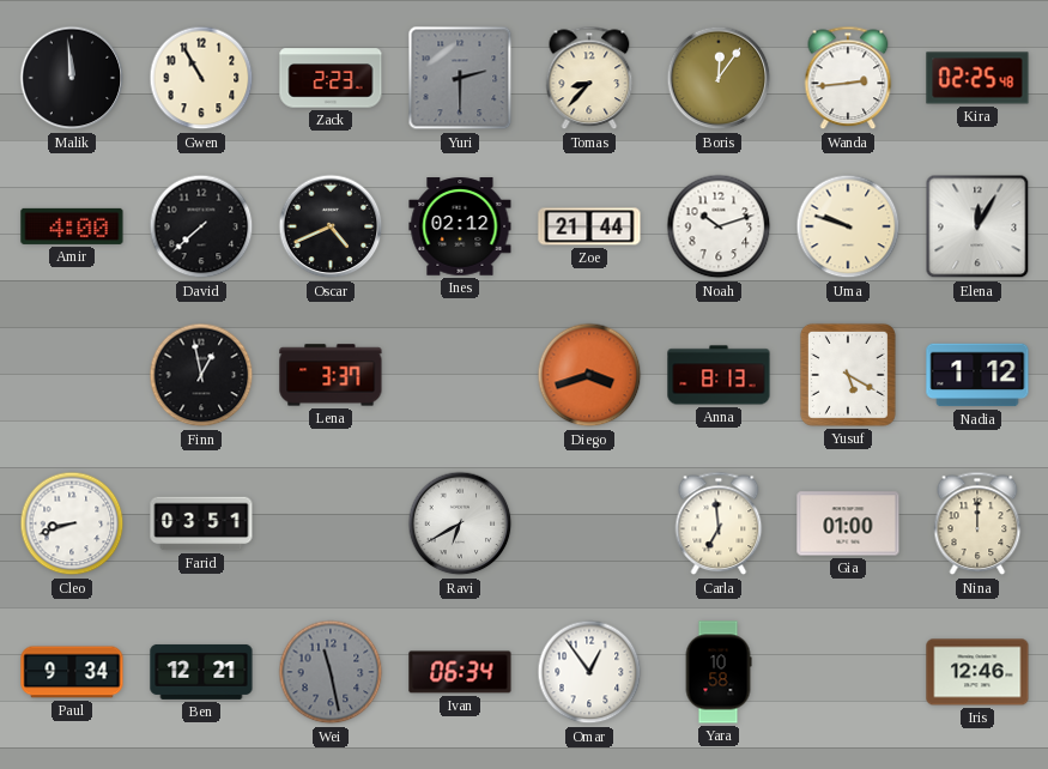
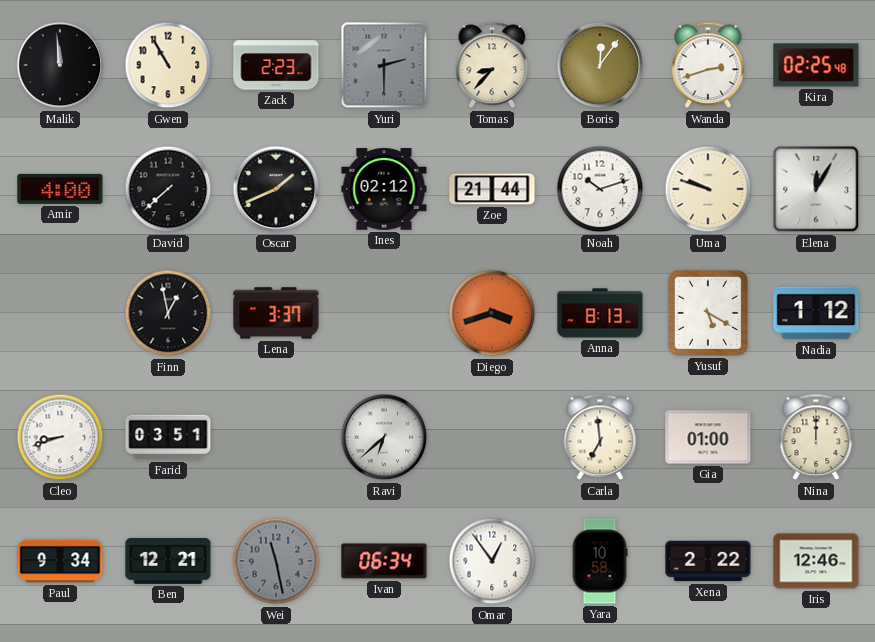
Wanda: 2:44 -> 2:42 (708, 65)
Oscar: 4:41 -> 1:41 (276, 189)
Ravi: 6:40 -> 6:38 (384, 437)
Xena: none -> 2:22 (708, 561)
